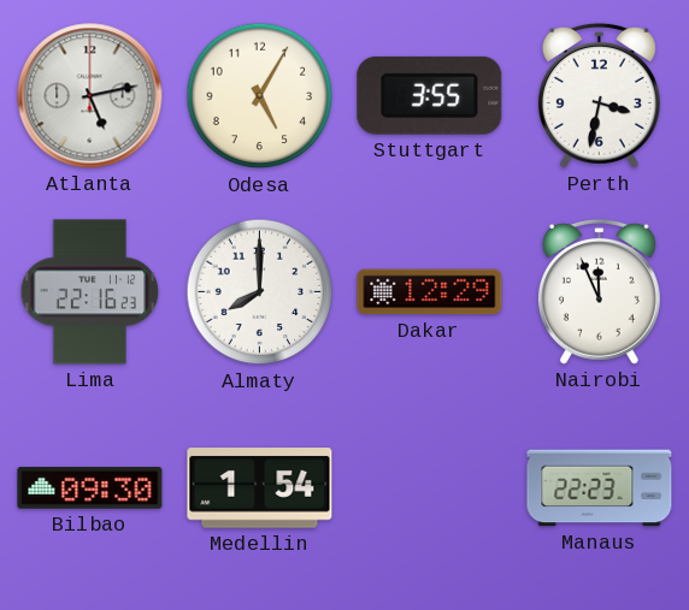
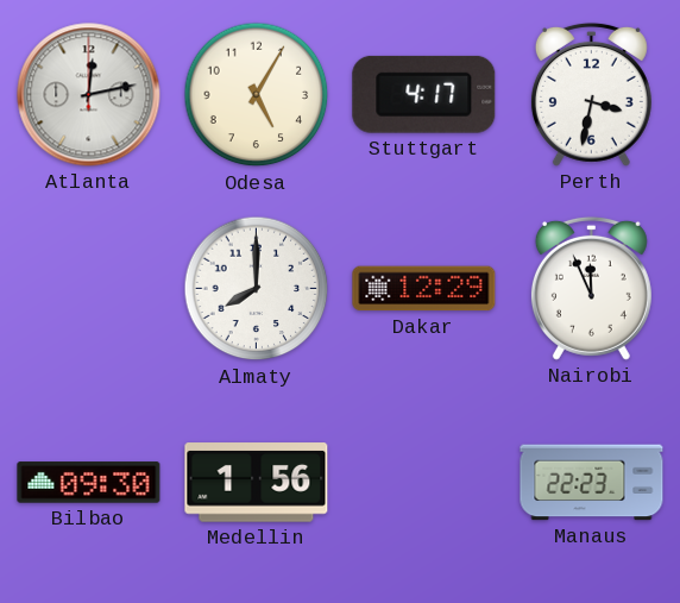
Atlanta: 5:13 -> 12:13 (89, 95)
Stuttgart: 3:55 -> 4:17 (424, 94)
Lima: 22:16 -> none (90, 292)
Medellin: 1:54 -> 1:56 (257, 483)
